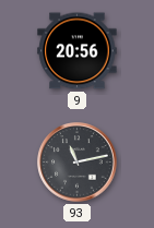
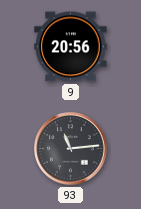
93: 11:13 -> 11:14 (71, 149)
